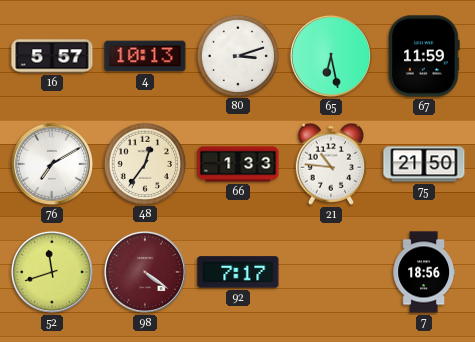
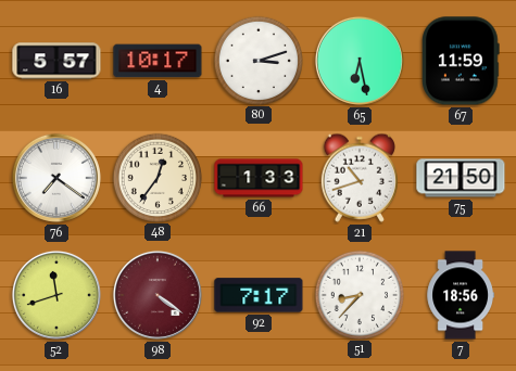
4: 10:13 -> 10:17 (158, 61)
76: 7:10 -> 7:21 (56, 178)
21: 10:46 -> 10:42 (360, 178)
51: none -> 8:37 (358, 294)
